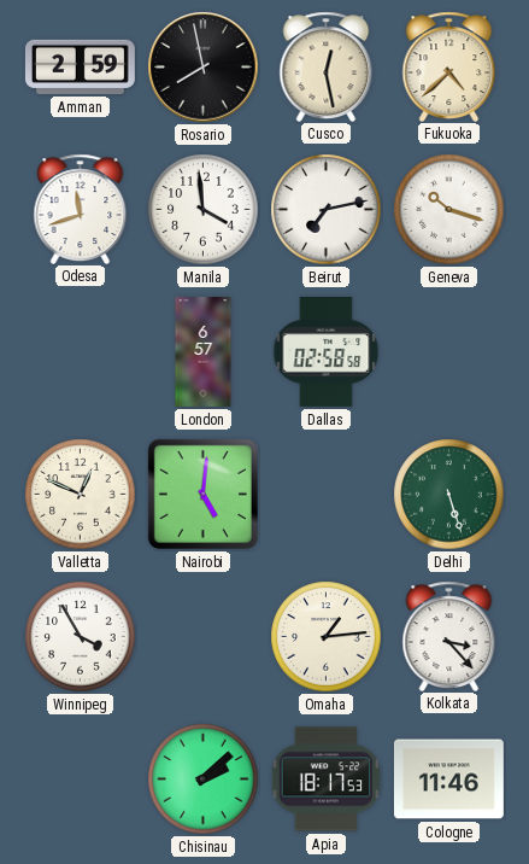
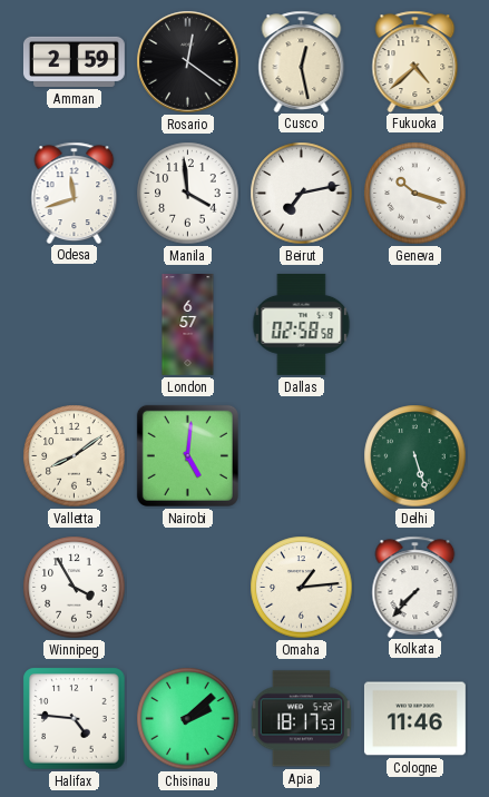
Rosario: 7:58 -> 12:21 (188, 62)
Valletta: 12:49 -> 8:09 (75, 456)
Kolkata: 3:23 -> 7:37 (415, 587)
Halifax: none -> 4:46 (75, 719)
